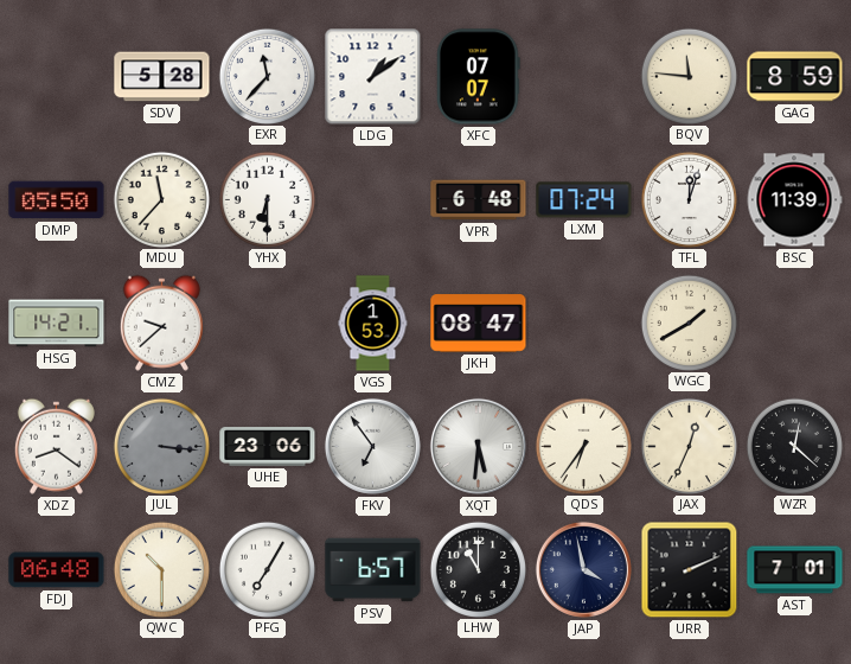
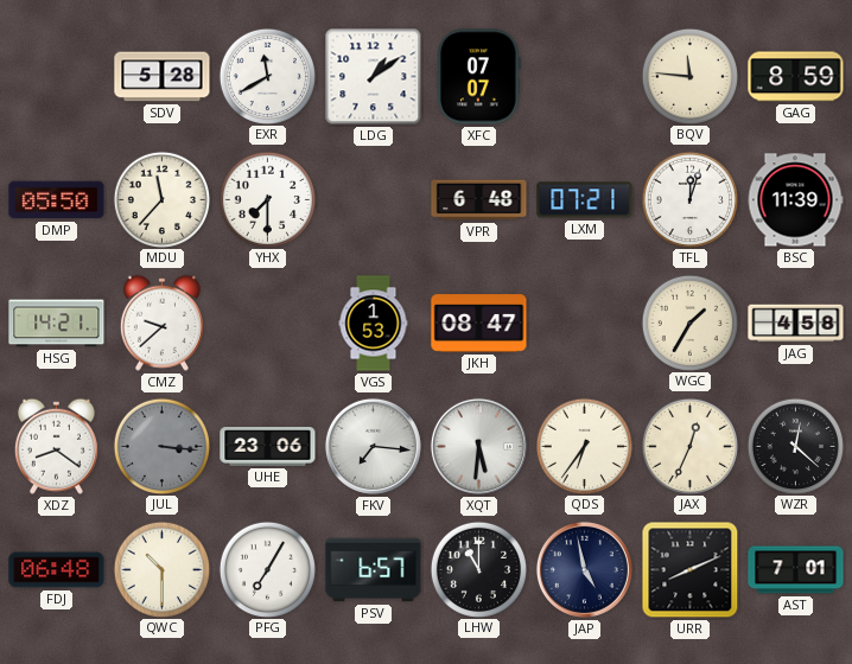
EXR: 11:37 -> 11:40 (267, 76)
YHX: 6:30 -> 7:30 (267, 199)
LXM: 07:24 -> 07:21 (585, 200)
WGC: 1:40 -> 1:35 (689, 323)
JAG: none -> 4:58 (796, 324)
FKV: 6:54 -> 7:16 (373, 446)
JAP: 3:58 -> 4:58 (584, 569)
URR: 2:11 -> 8:11 (691, 570)
